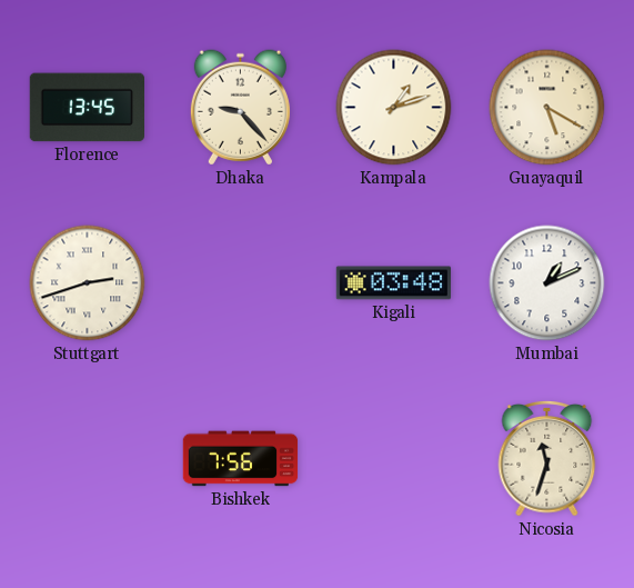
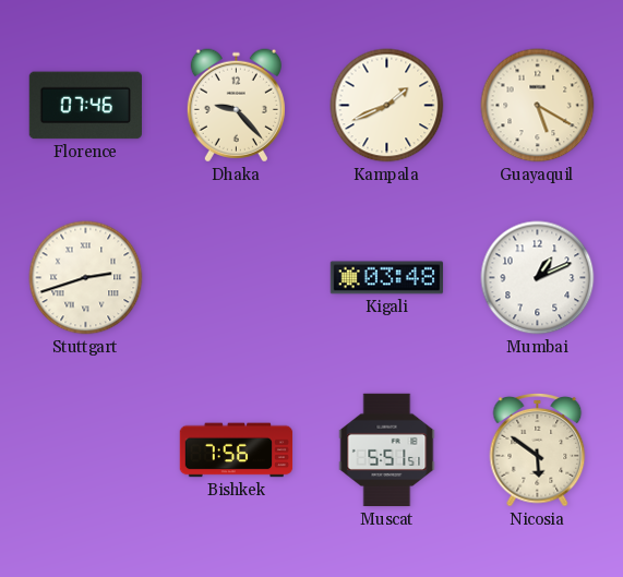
Florence: 13:45 -> 07:46 (85, 106)
Kampala: 1:12 -> 1:41 (387, 106)
Muscat: none -> 5:51 (387, 450)
Nicosia: 11:33 -> 5:51 (538, 450)
